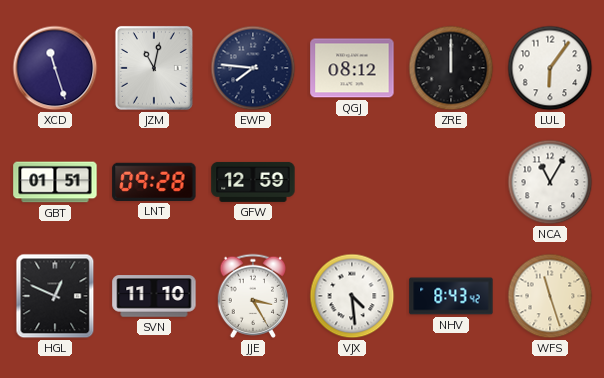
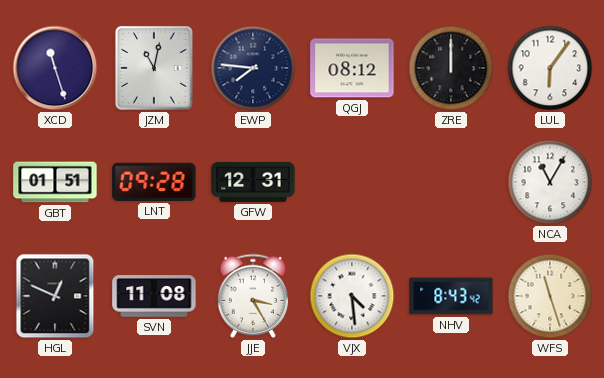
GFW: 12:59 -> 12:31 (253, 182)
SVN: 11:10 -> 11:08 (154, 296)
